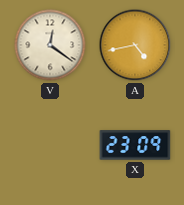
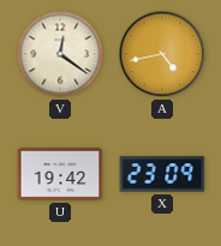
U: none -> 19:42 (60, 174)
